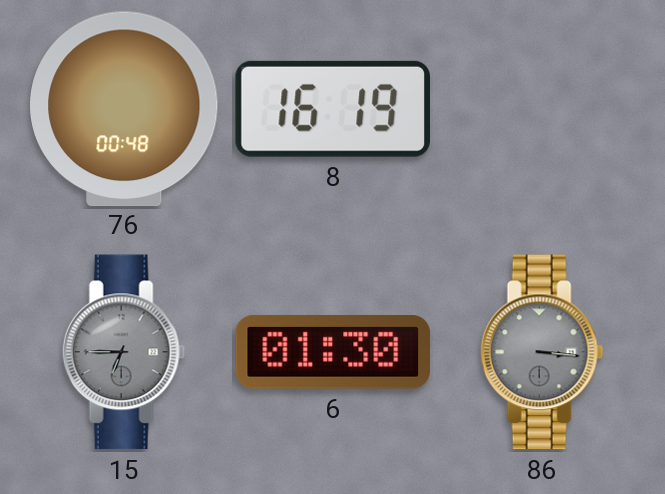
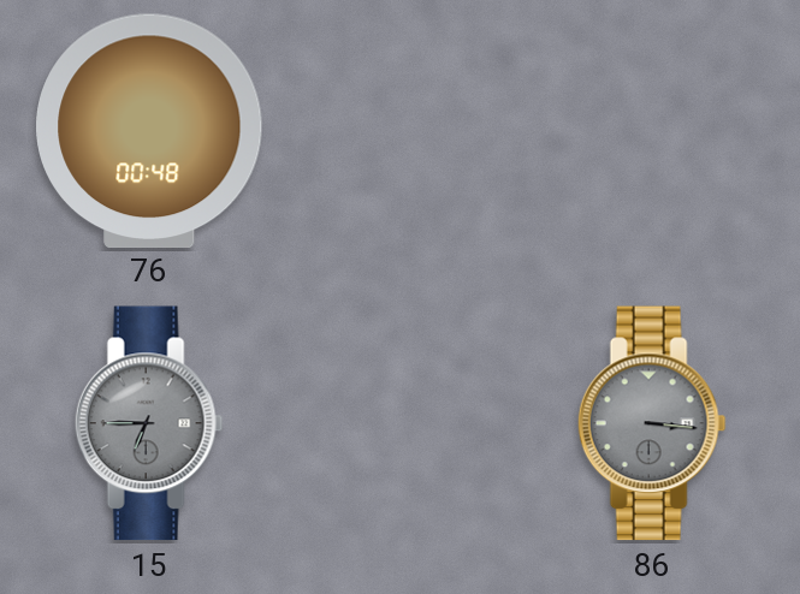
8: 16:19 -> none (333, 109)
6: 01:30 -> none (333, 352)
